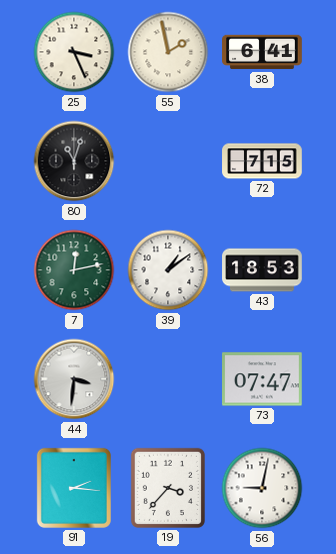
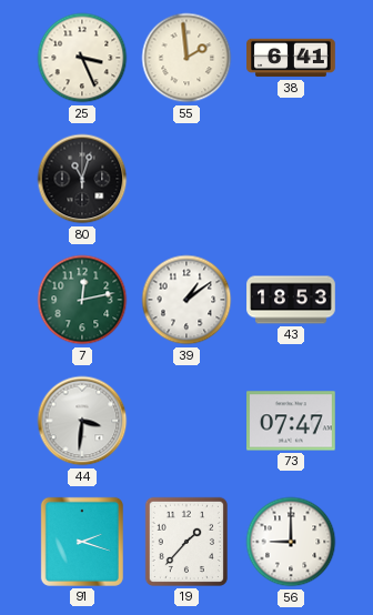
55: 1:58 -> 1:59 (186, 58)
72: 7:15 -> none (262, 161)
91: 2:16 -> 2:18 (82, 542)
19: 3:37 -> 1:37 (186, 542)
56: 9:02 -> 9:00 (291, 542)
